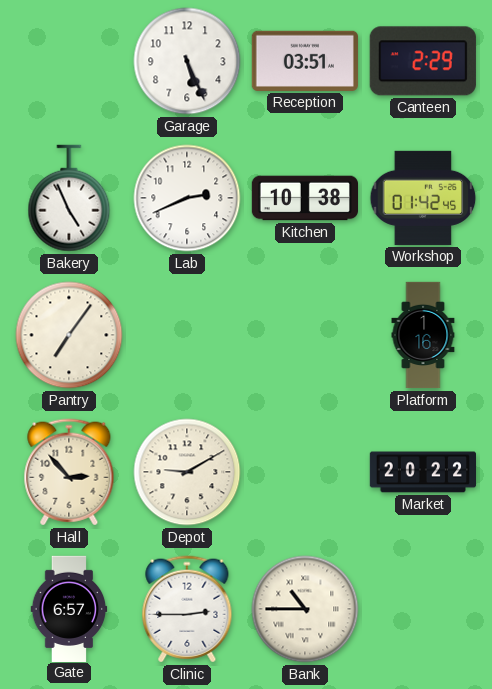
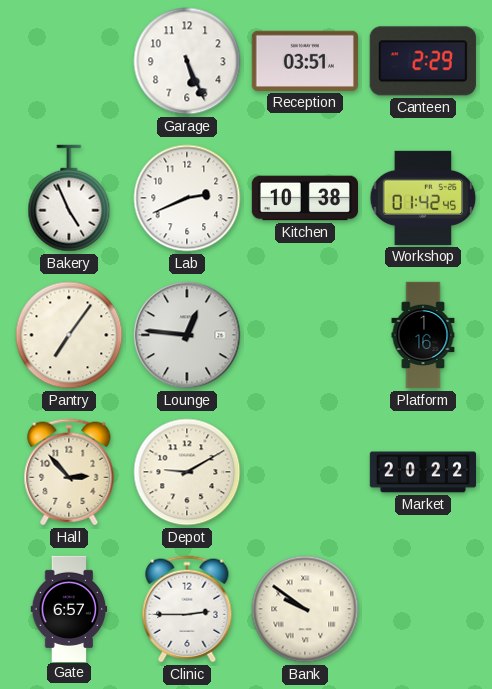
Lounge: none -> 12:46 (187, 335)
Bank: 10:45 -> 9:51 (305, 609)
